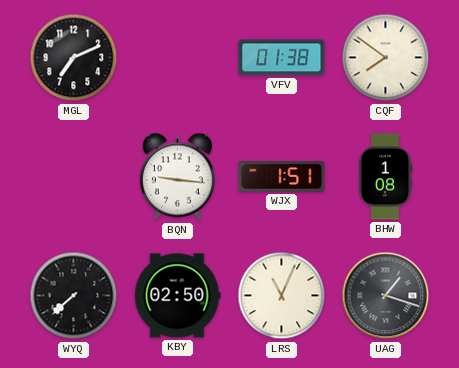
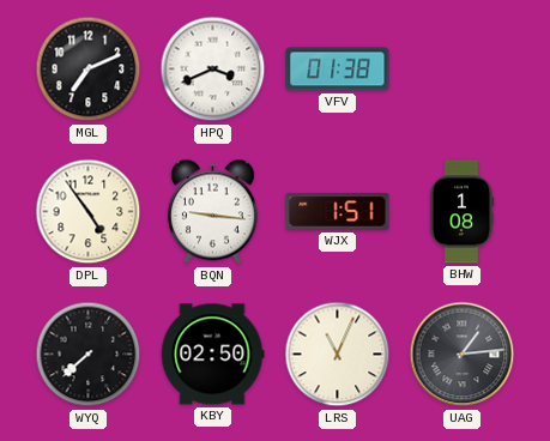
HPQ: none -> 3:41 (213, 70)
CQF: 7:51 -> none (386, 58)
DPL: none -> 4:54 (89, 212)
UAG: 1:18 -> 1:14 (463, 355)
